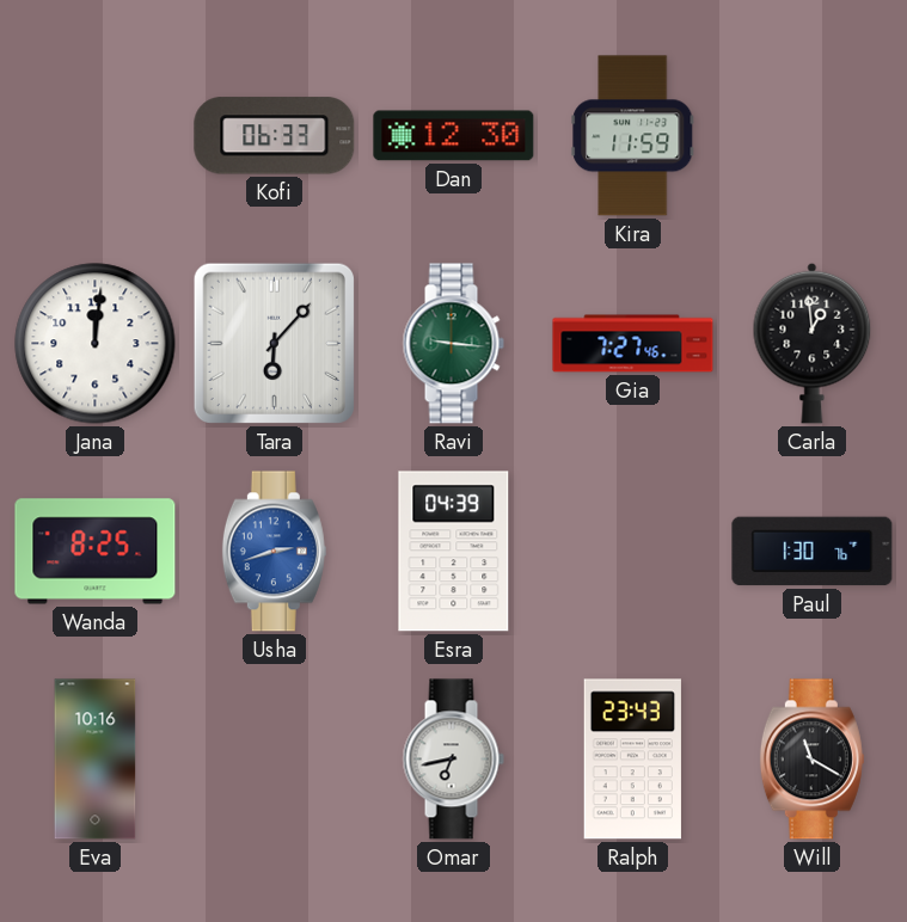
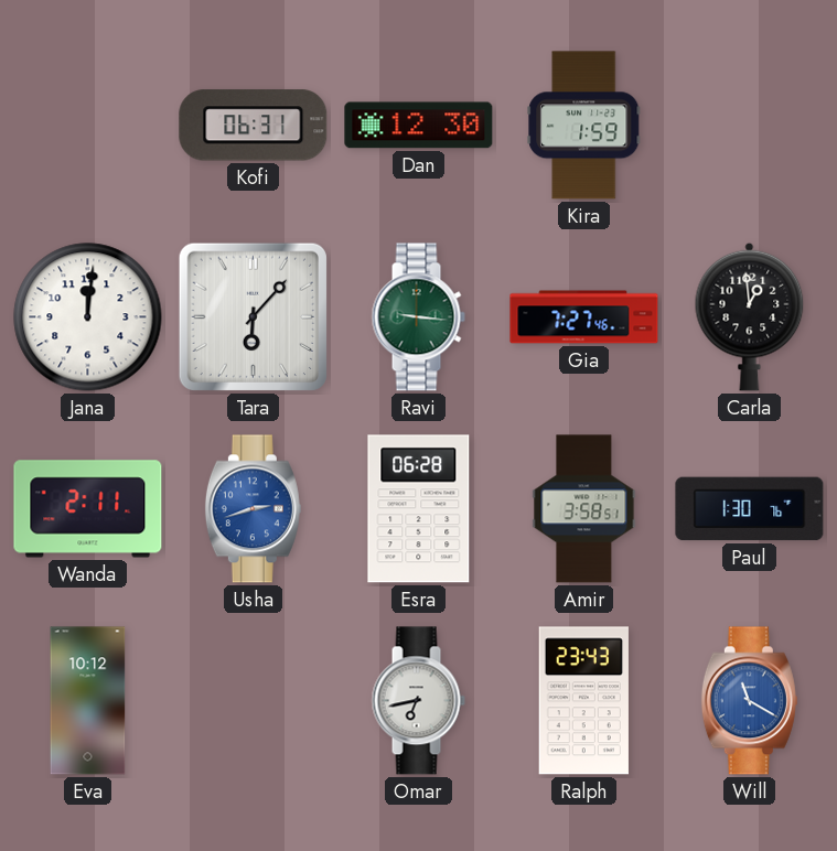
Kofi: 06:33 -> 06:31 (254, 126)
Kira: 11:59 -> 1:59 (584, 126)
Wanda: 8:25 -> 2:11 (88, 509)
Esra: 04:39 -> 06:28 (419, 509)
Amir: none -> 3:58 (584, 509)
Eva: 10:16 -> 10:12 (88, 701)
Will dial: black -> blue (749, 701)
